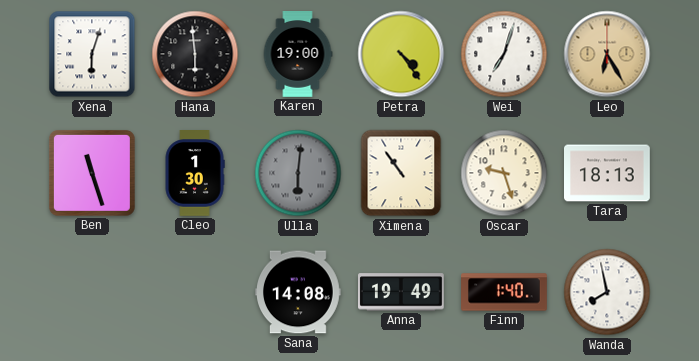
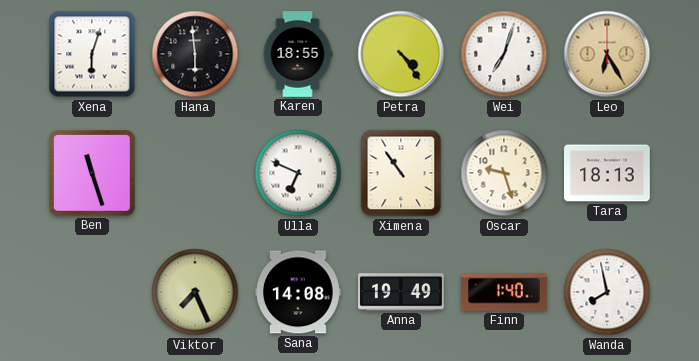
Karen: 19:00 -> 18:55 (298, 54)
Cleo: 1:30 -> none (195, 174)
Ulla: 6:01 -> 6:49 (298, 173)
Ulla dial: grey -> white (298, 173)
Viktor: none -> 7:26 (195, 292)
